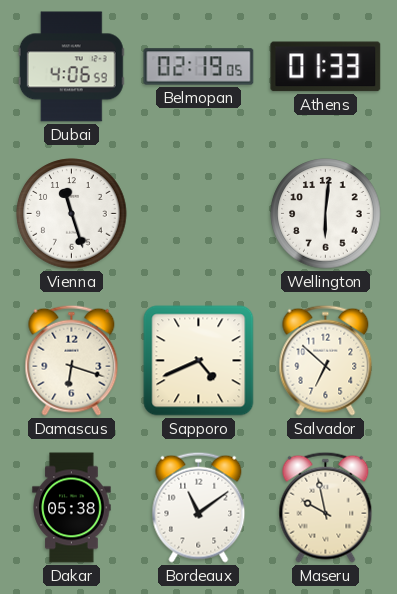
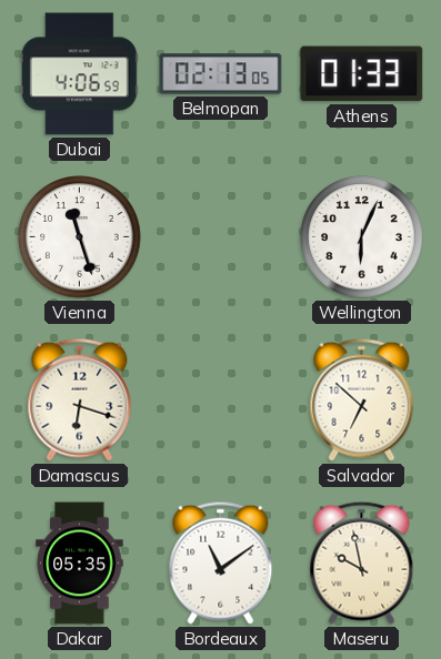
Belmopan: 02:19 -> 02:13 (221, 74)
Wellington: 6:01 -> 6:04 (362, 237)
Sapporo: 4:41 -> none (199, 361)
Dakar: 05:38 -> 05:35 (80, 564)
